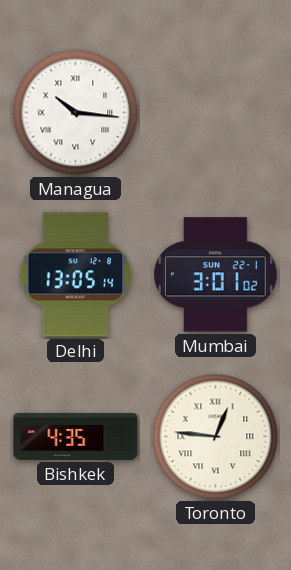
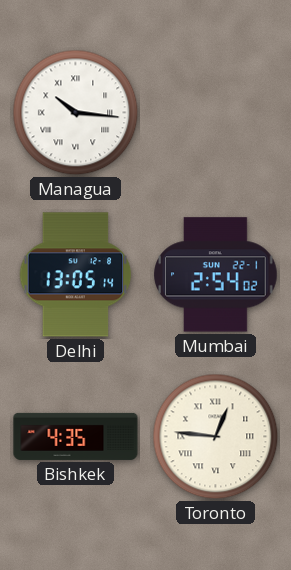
Mumbai: 3:01 -> 2:54 (216, 275)
